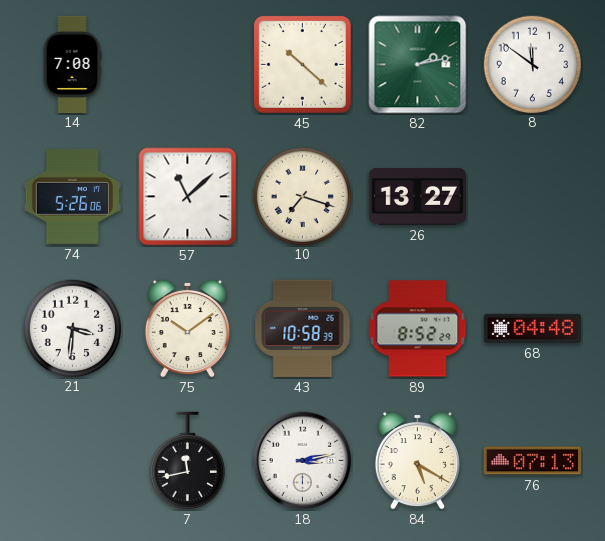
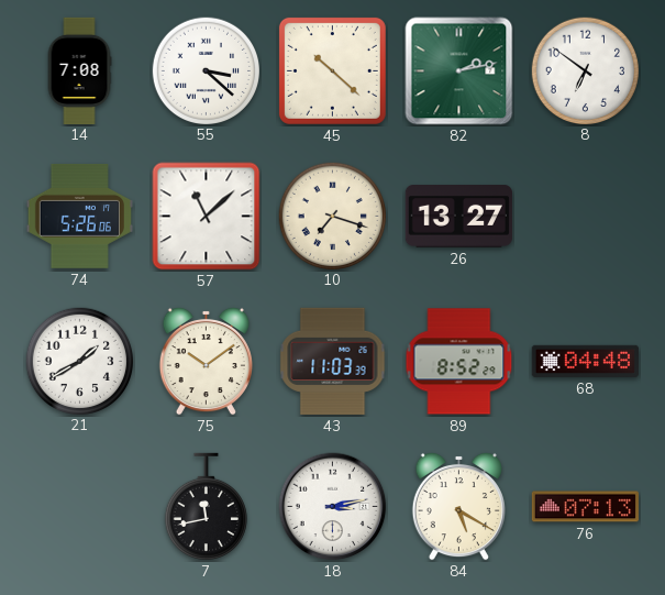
55: none -> 3:22 (206, 70)
8: 11:51 -> 6:51 (585, 70)
21: 3:31 -> 1:40 (79, 361)
43: 10:58 -> 11:03 (333, 361)
